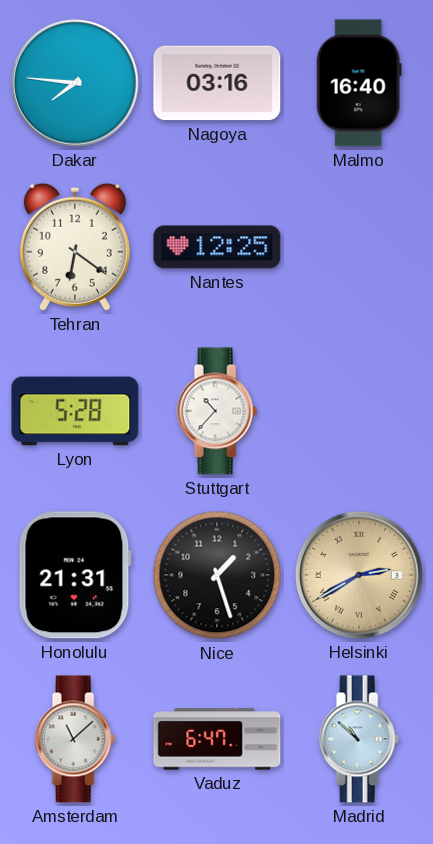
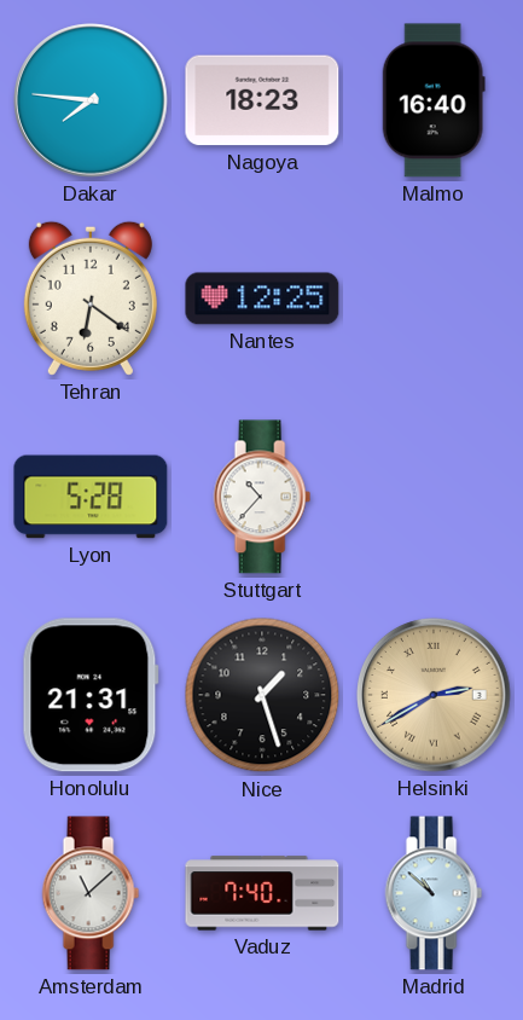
Nagoya: 03:16 -> 18:23 (262, 100)
Vaduz: 6:47 -> 7:40 (262, 893)
